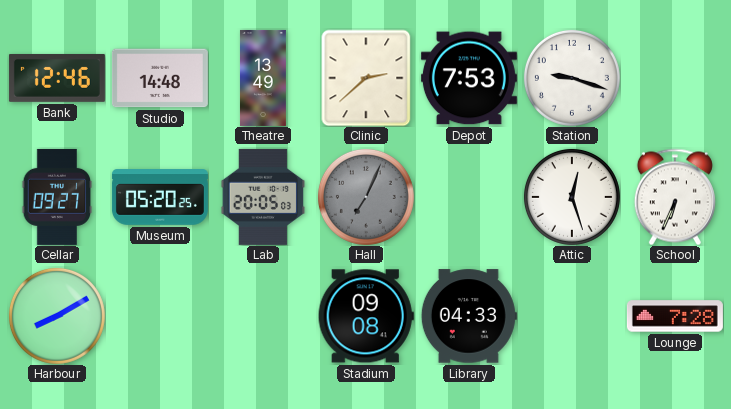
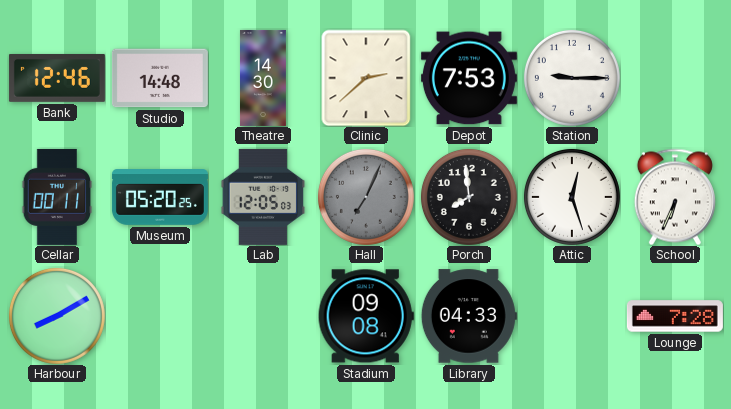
Theatre: 13:49 -> 14:30 (263, 78)
Station: 9:18 -> 9:15 (572, 78)
Cellar: 09:27 -> 00:11 (57, 197)
Lab: 20:05 -> 12:05 (263, 197)
Porch: none -> 7:59 (469, 197)
